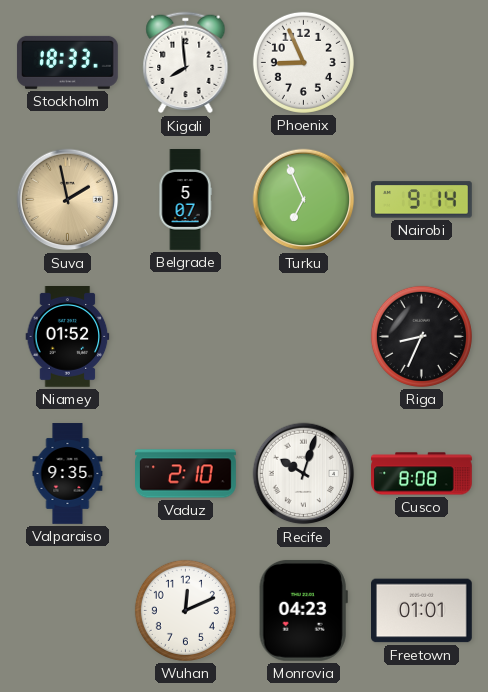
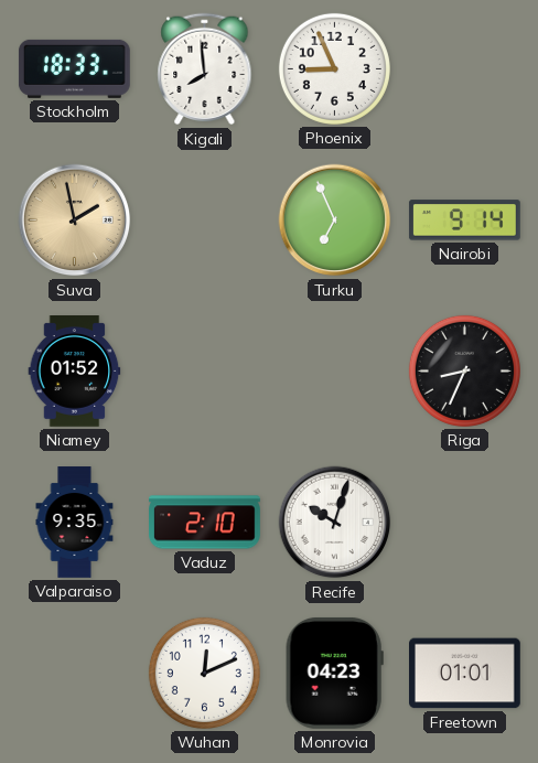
Belgrade: 5:07 -> none (185, 200)
Cusco: 8:08 -> none (422, 474)
